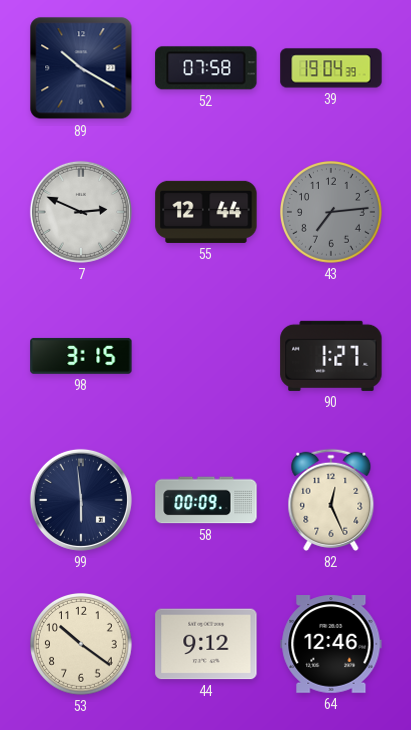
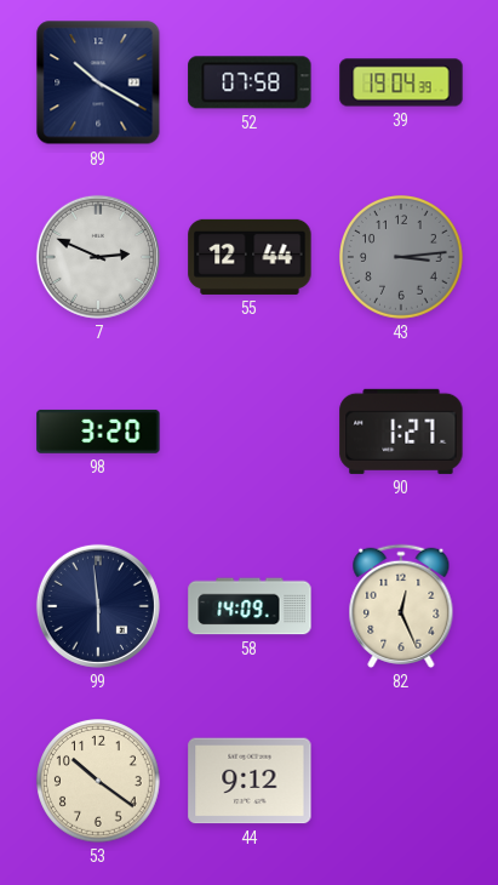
43: 7:14 -> 3:14 (402, 258)
98: 3:15 -> 3:20 (98, 432)
58: 00:09 -> 14:09 (250, 606)
64: 12:46 -> none (331, 644)
